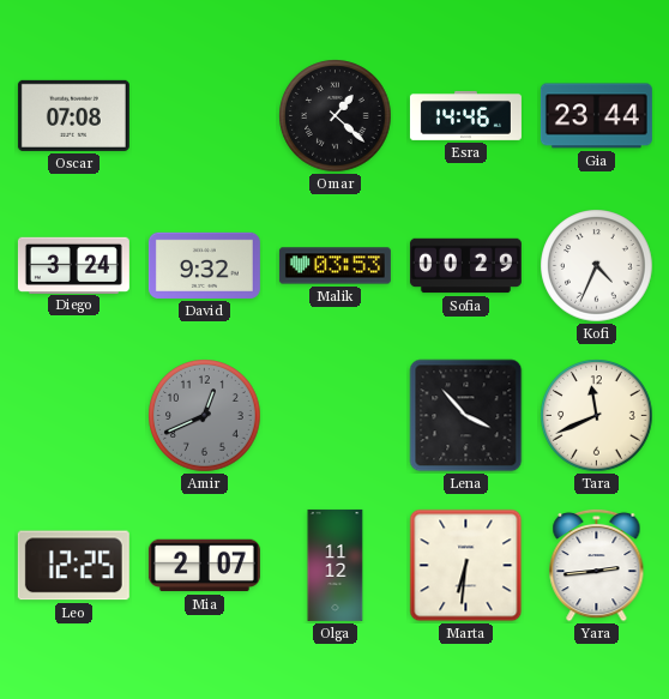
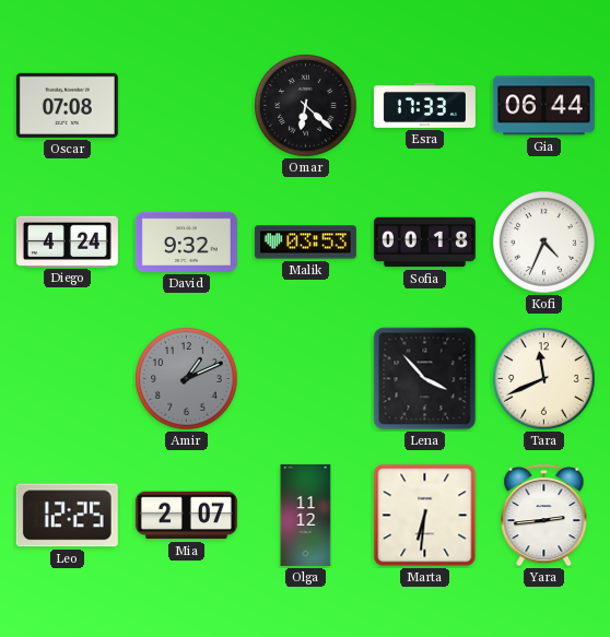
Omar: 1:22 -> 6:22 (306, 106)
Esra: 14:46 -> 17:33 (424, 106)
Gia: 23:44 -> 06:44 (543, 106)
Diego: 3:24 -> 4:24 (67, 241)
Sofia: 00:29 -> 00:18 (424, 243)
Amir: 12:41 -> 1:11 (187, 379)
